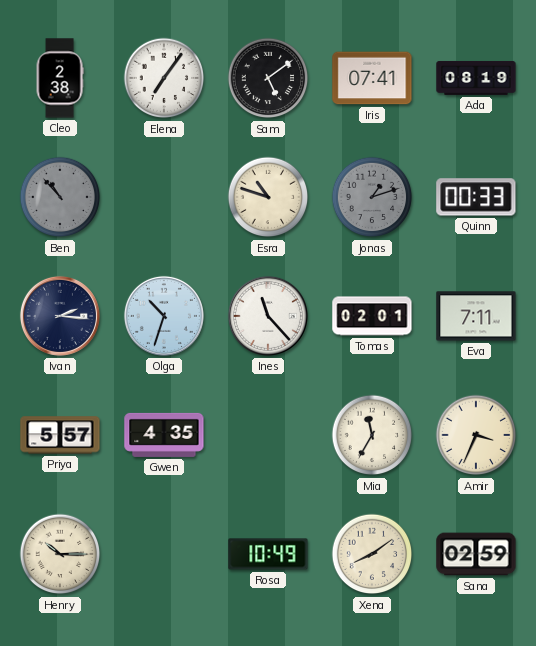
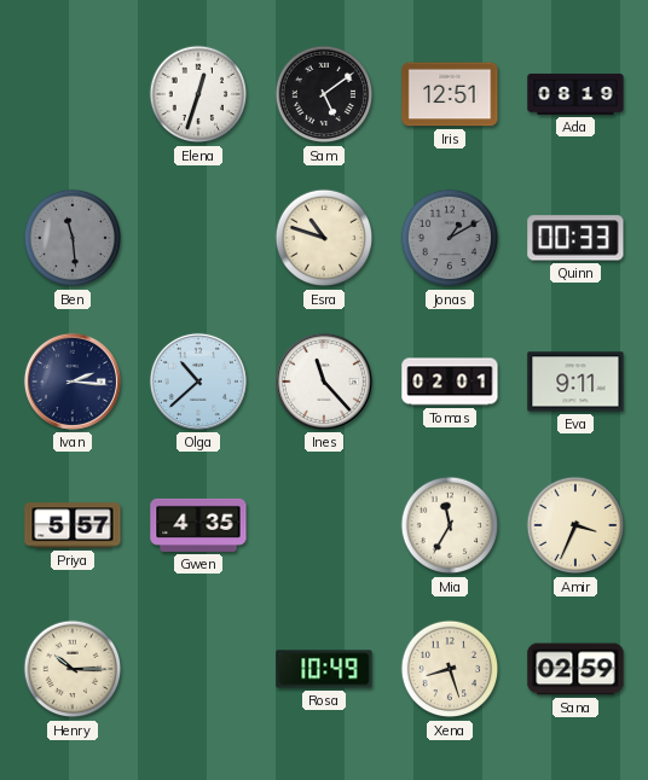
Cleo: 2:38 -> none (60, 78)
Elena: 7:06 -> 12:33 (198, 94)
Iris: 07:41 -> 12:51 (450, 94)
Ben: 10:53 -> 11:29 (73, 238)
Jonas: 1:12 -> 1:10 (450, 238)
Olga: 10:33 -> 10:38 (198, 382)
Eva: 7:11 -> 9:11 (575, 382)
Xena: 8:09 -> 8:27 (450, 669)
